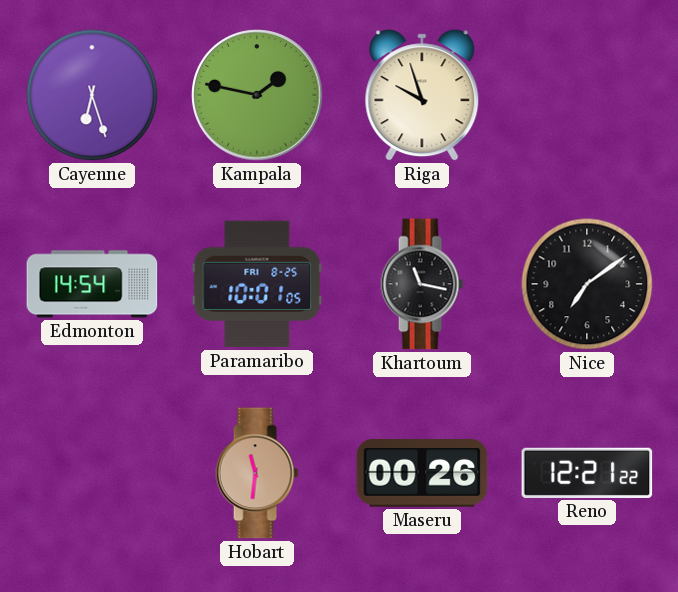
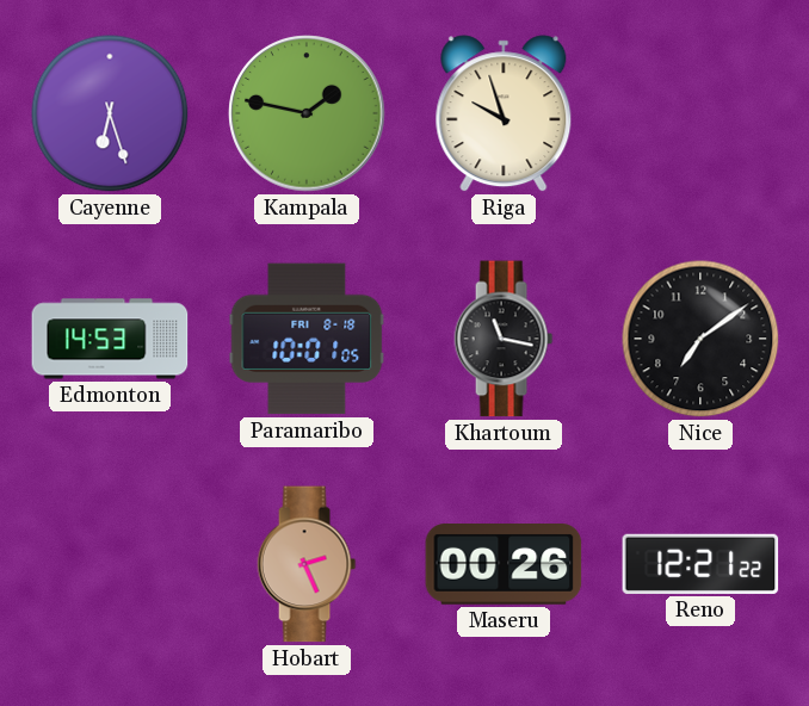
Edmonton: 14:54 -> 14:53 (110, 339)
Paramaribo date: FRI 8-25 -> FRI 8-18 (307, 339)
Hobart: 11:31 -> 2:26 (307, 564)
